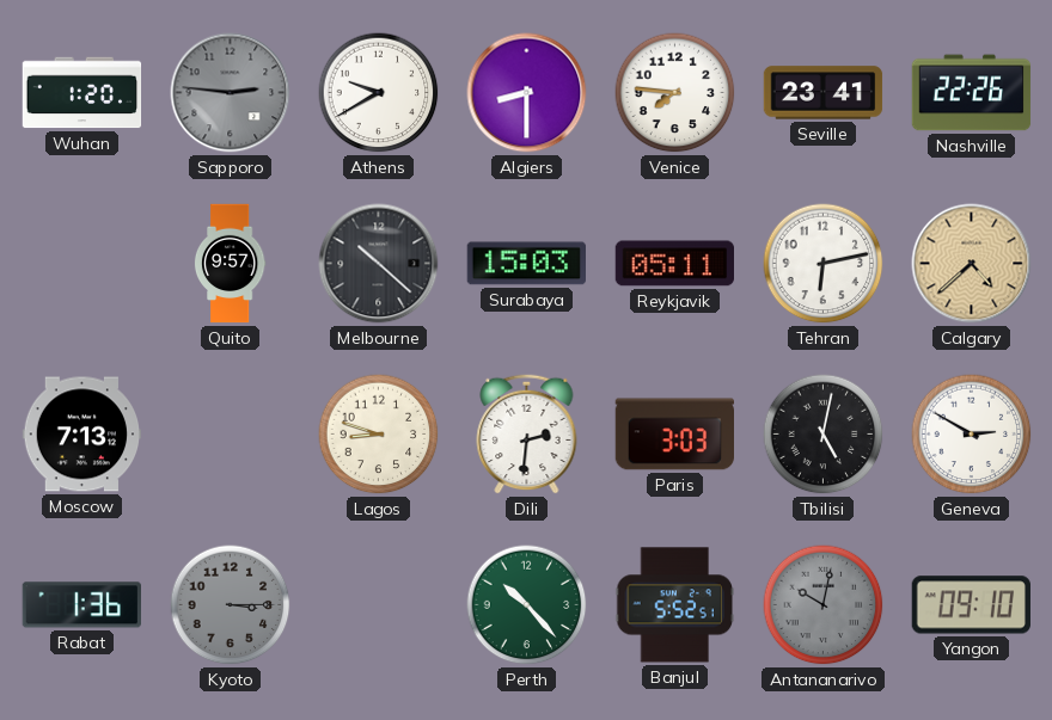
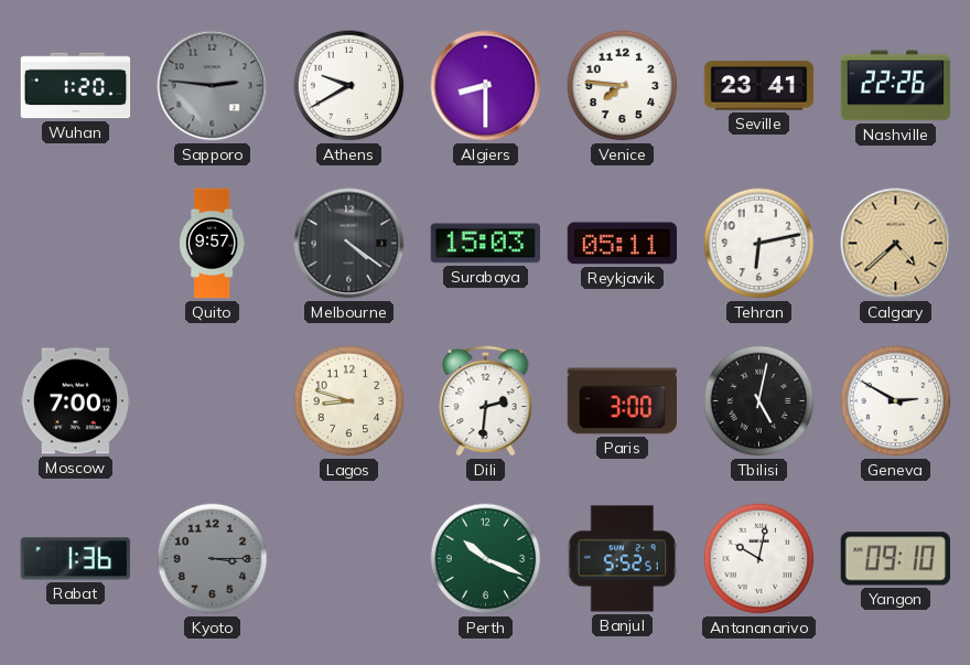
Melbourne: 10:22 -> 4:21 (349, 244)
Moscow: 7:13 -> 7:00 (76, 401)
Paris: 3:03 -> 3:00 (622, 401)
Perth: 10:23 -> 10:19 (486, 559)
Antananarivo dial: grey -> white (759, 559)
